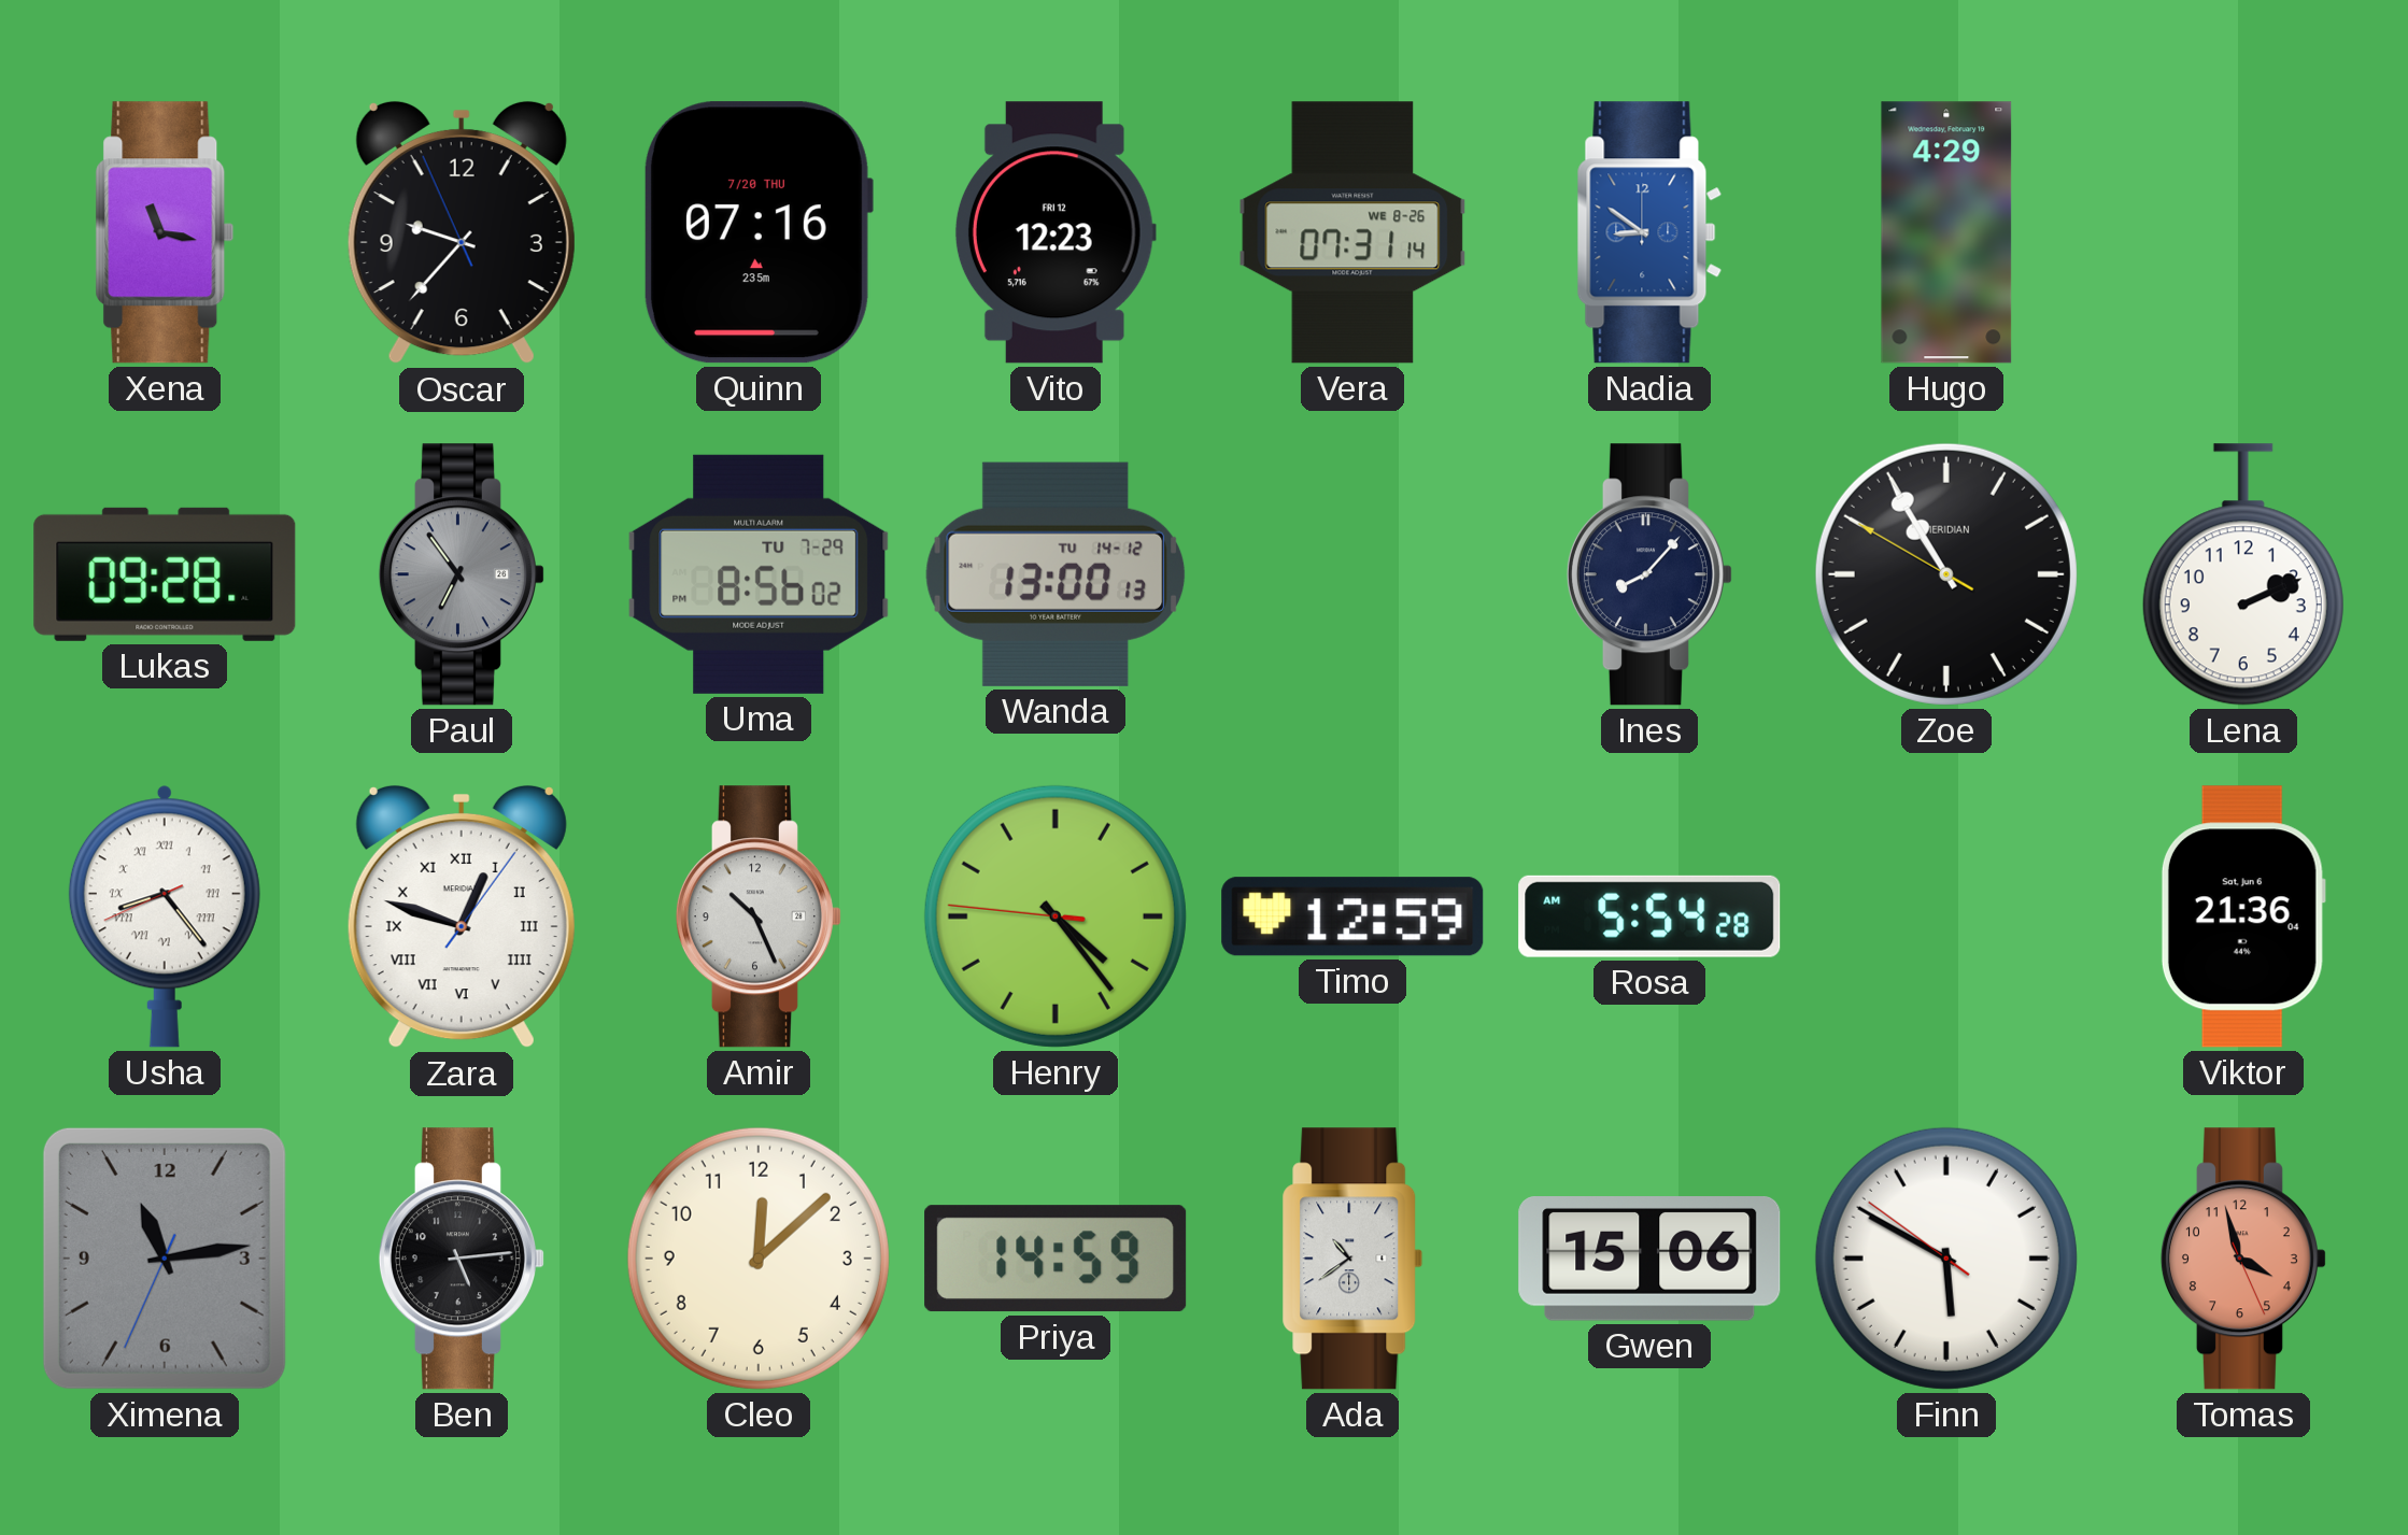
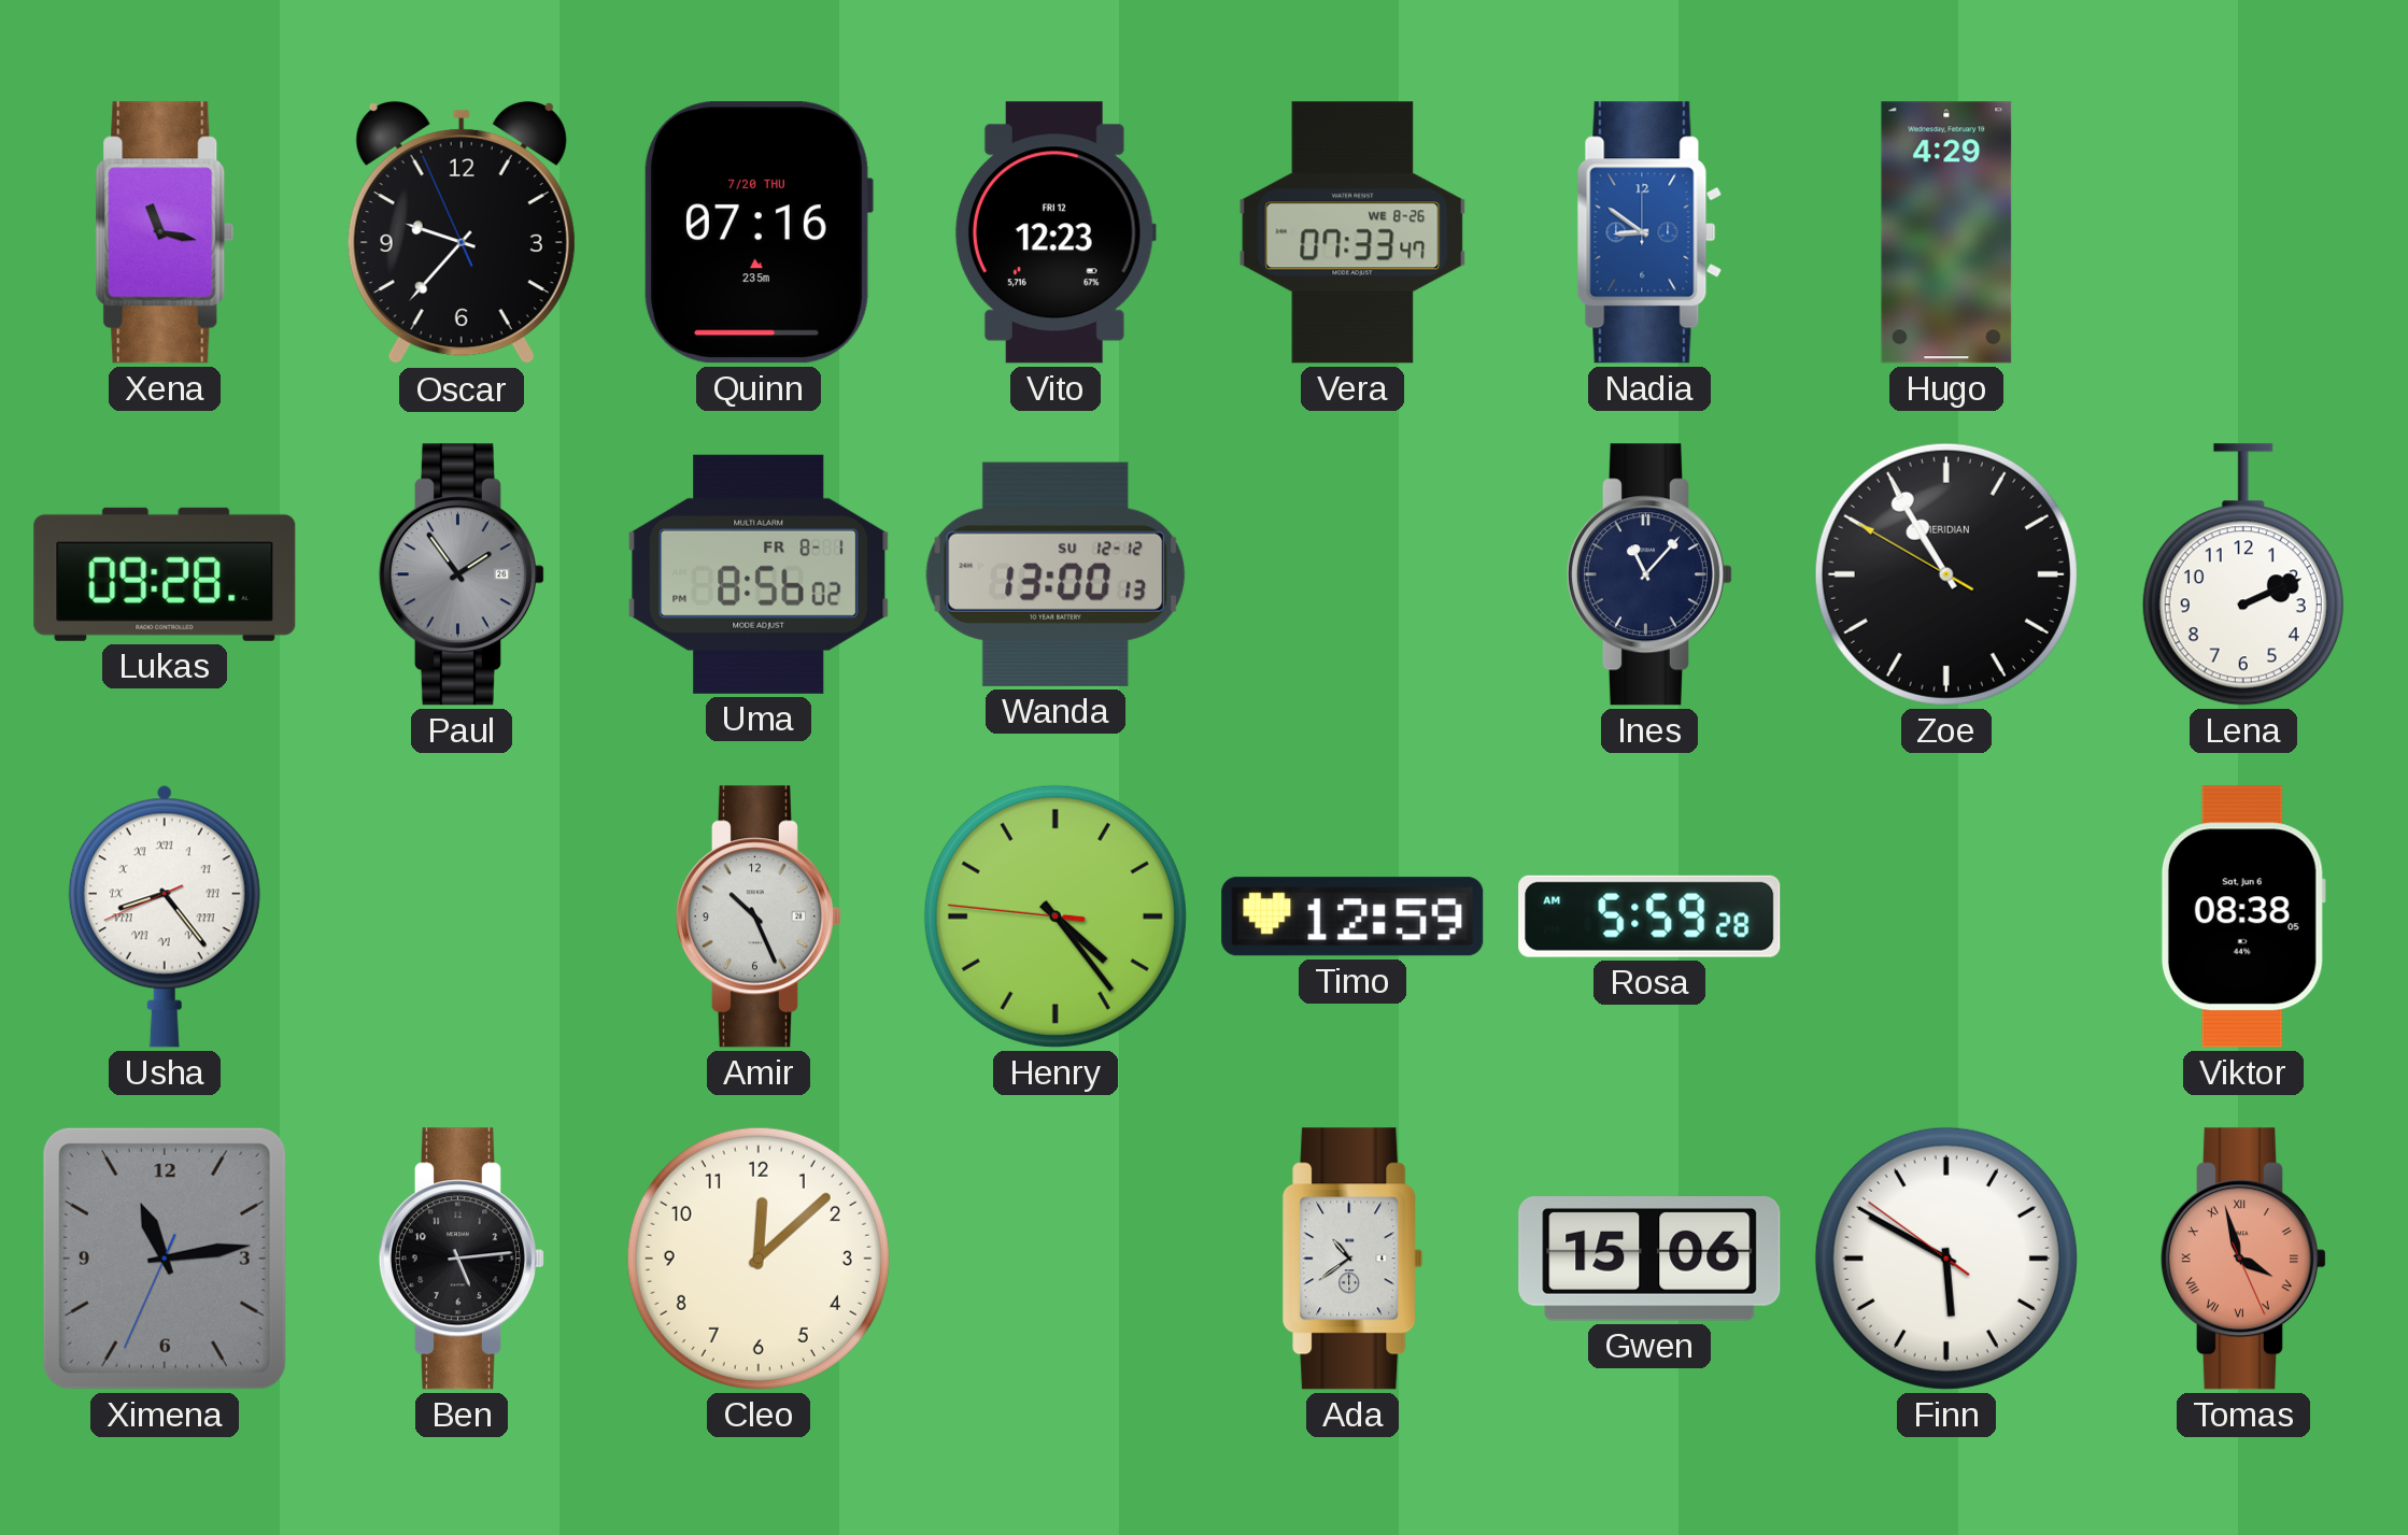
Vera: 07:31 -> 07:33 (1352, 232)
Paul: 6:54 -> 1:54 (462, 574)
Uma date: TU 7-29 -> FR 8-1 (759, 574)
Wanda date: TU 14-12 -> SU 12-12 (1056, 574)
Ines: 8:07 -> 11:07 (1649, 574)
Zara: 12:48 -> none (462, 916)
Rosa: 5:54 -> 5:59 (1649, 916)
Viktor: 21:36 -> 08:38 (2243, 916)
Priya: 14:59 -> none (1056, 1259)
Tomas numerals: Arabic -> Roman (2243, 1259)
